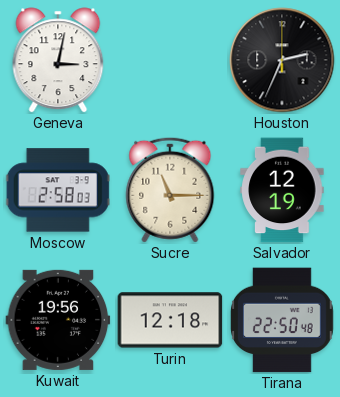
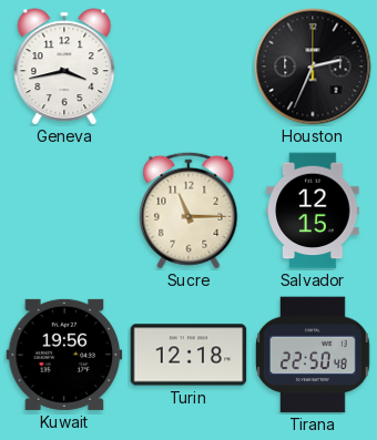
Geneva: 3:02 -> 3:43 (64, 66)
Moscow: 2:58 -> none (58, 190)
Salvador: 12:19 -> 12:15 (313, 211)
